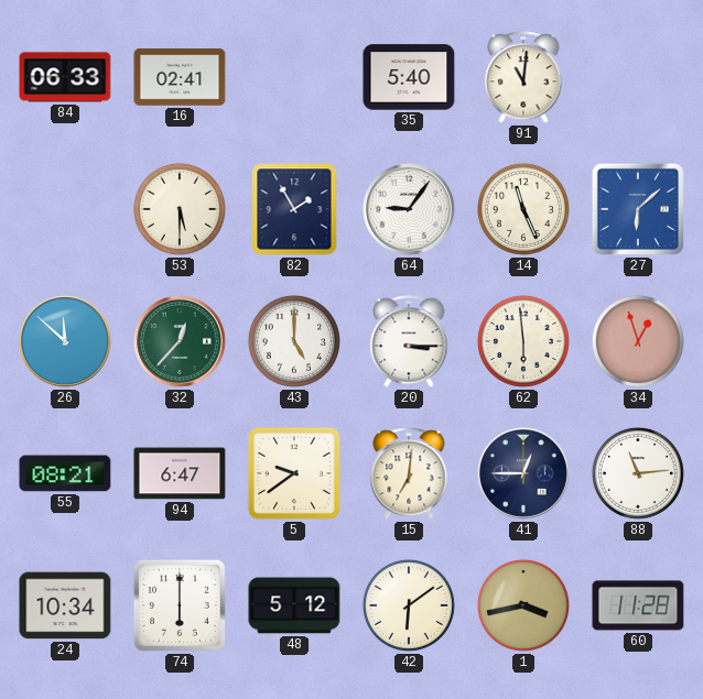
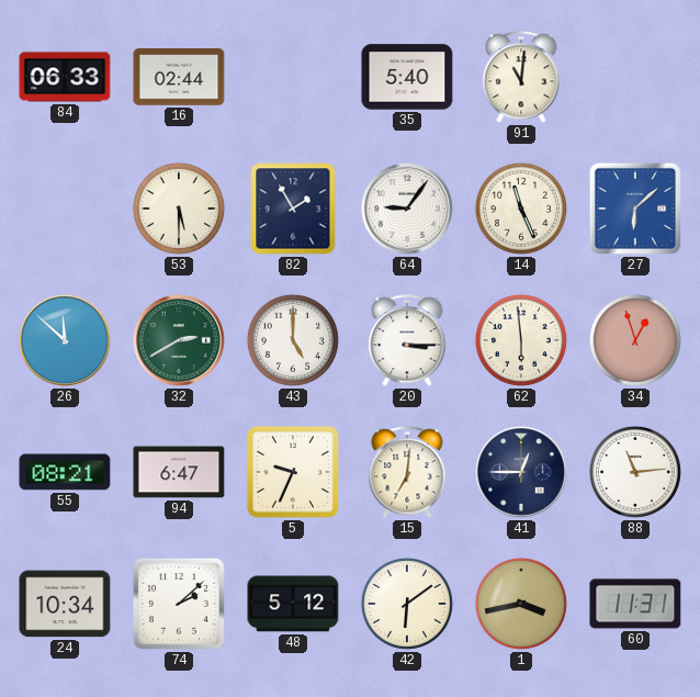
16: 02:41 -> 02:44 (179, 77)
32: 12:37 -> 2:40 (180, 341)
5: 9:39 -> 9:34 (293, 472)
74: 6:00 -> 2:08 (179, 604)
60: 11:28 -> 11:31 (635, 604)
